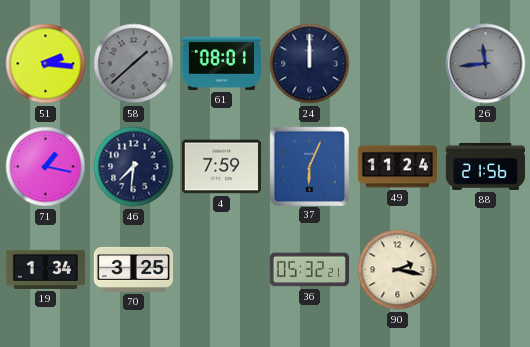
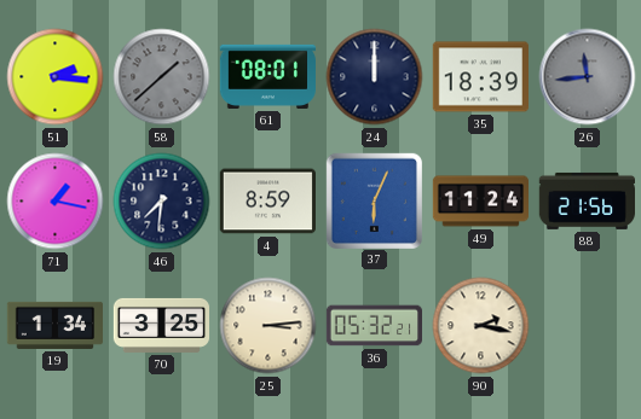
35: none -> 18:39 (480, 77)
4: 7:59 -> 8:59 (267, 202)
25: none -> 3:14 (268, 326)
